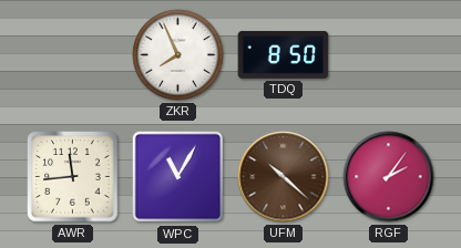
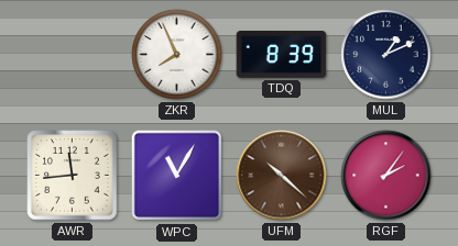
TDQ: 8:50 -> 8:39 (282, 54)
MUL: none -> 1:11 (386, 55)
